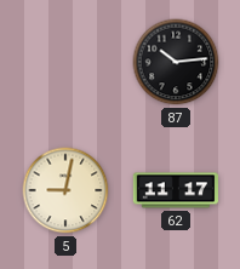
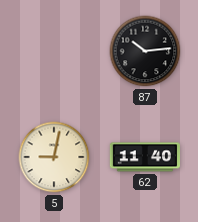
62: 11:17 -> 11:40 (144, 157)
